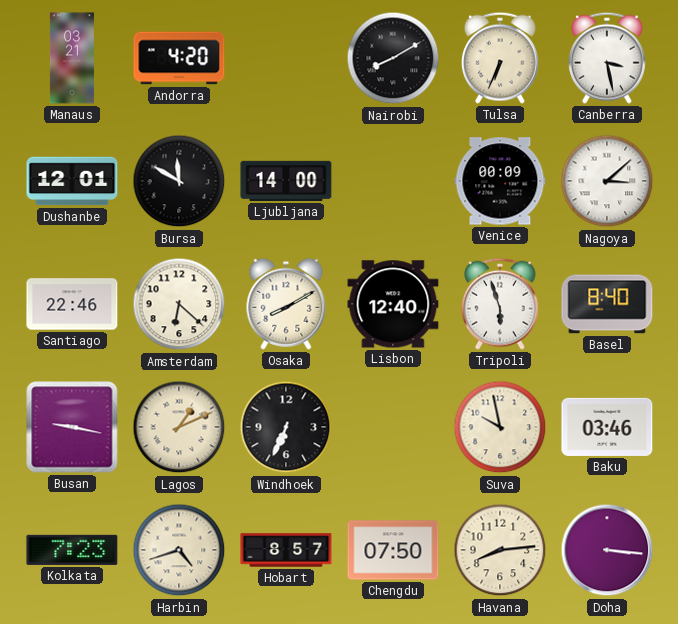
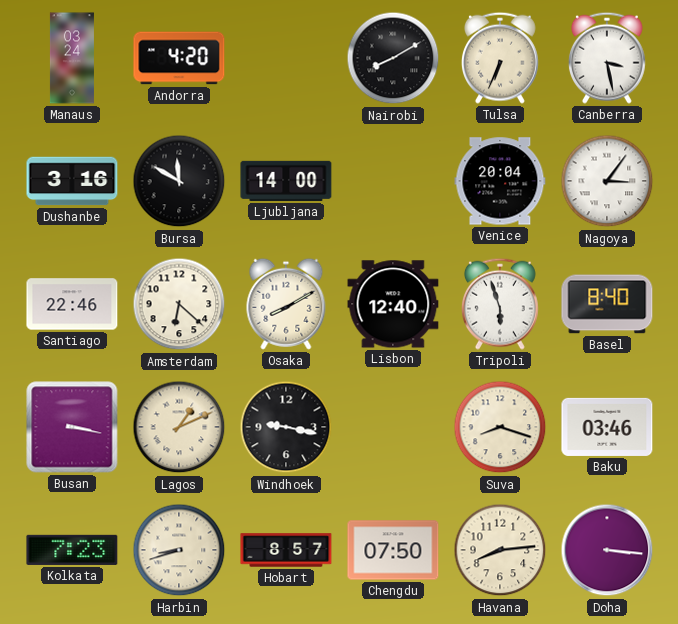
Manaus: 03:21 -> 03:24 (72, 58)
Dushanbe: 12:01 -> 3:16 (72, 181)
Venice: 00:09 -> 20:04 (500, 181)
Nagoya: 3:08 -> 3:06 (607, 181)
Busan: 9:17 -> 3:17 (72, 427)
Windhoek: 6:34 -> 9:17 (286, 427)
Suva: 9:58 -> 8:18 (500, 427)
Harbin: 4:42 -> 8:42 (179, 550)
